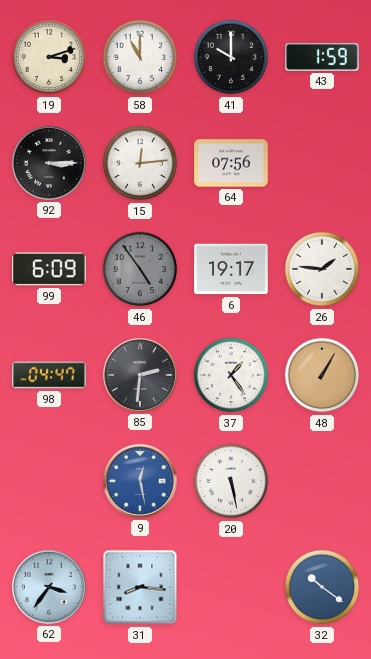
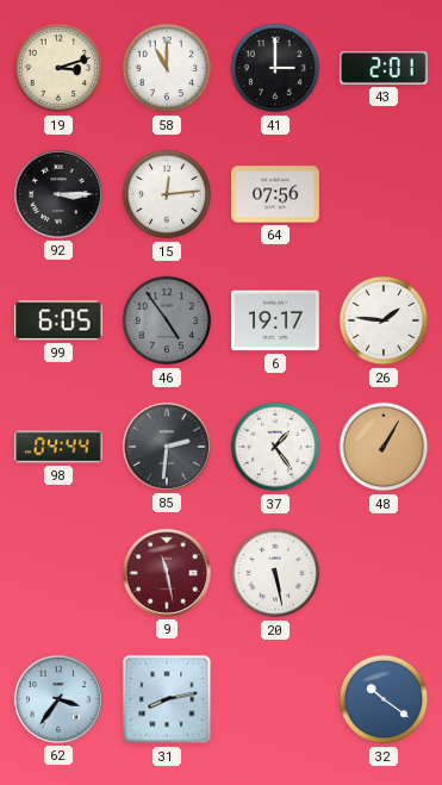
41: 10:00 -> 3:00 (275, 68)
43: 1:59 -> 2:01 (384, 68)
99: 6:09 -> 6:05 (60, 320)
98: 04:47 -> 04:44 (58, 447)
9: 12:28 -> 11:28 (167, 573)
9 dial: blue -> burgundy (167, 573)
31: 8:16 -> 8:13 (167, 699)
